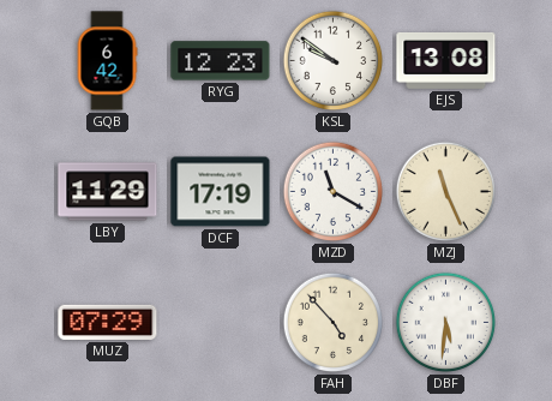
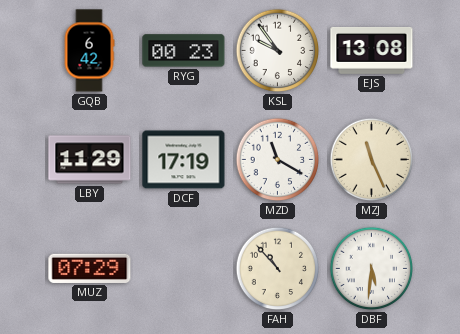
RYG: 12:23 -> 00:23 (184, 51)
KSL: 9:51 -> 9:54 (278, 51)
FAH: 4:53 -> 10:53 (278, 269)
